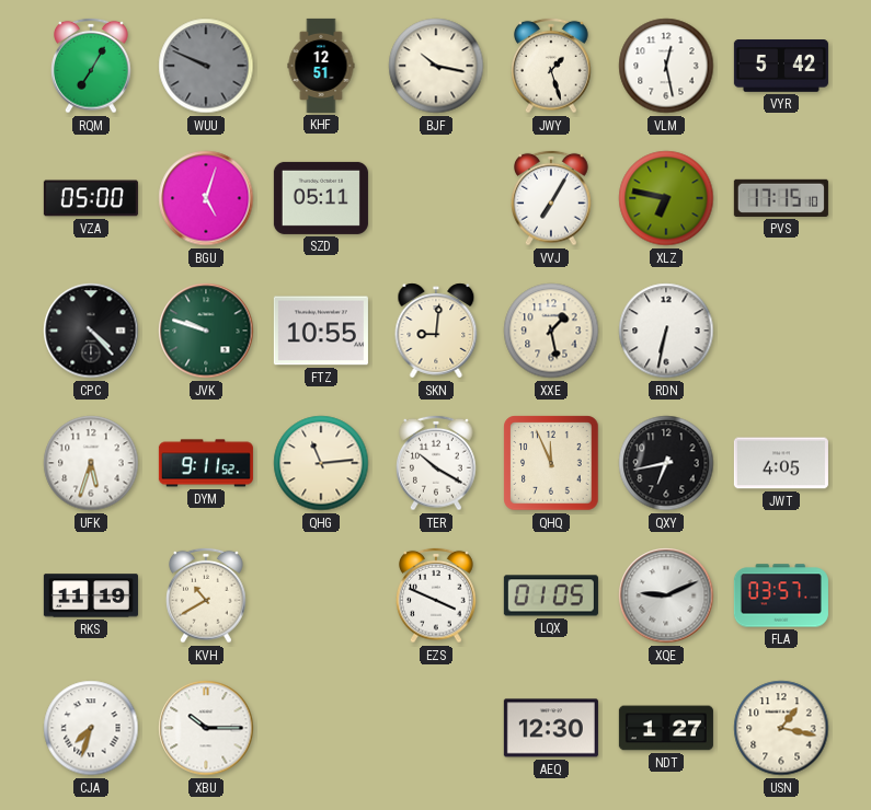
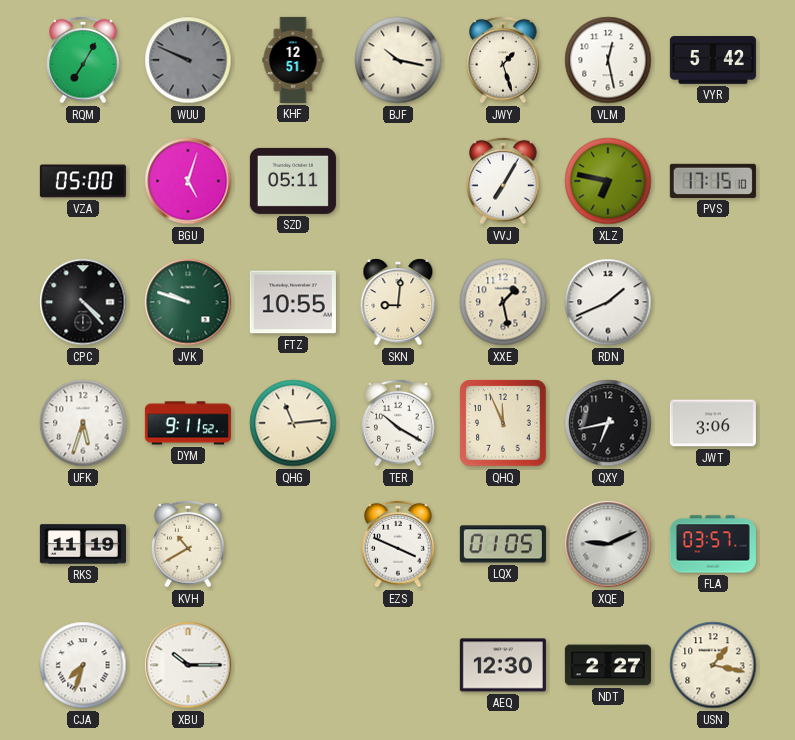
RDN: 6:32 -> 1:41 (608, 302)
JWT: 4:05 -> 3:06 (713, 423)
NDT: 1:27 -> 2:27 (608, 665)
